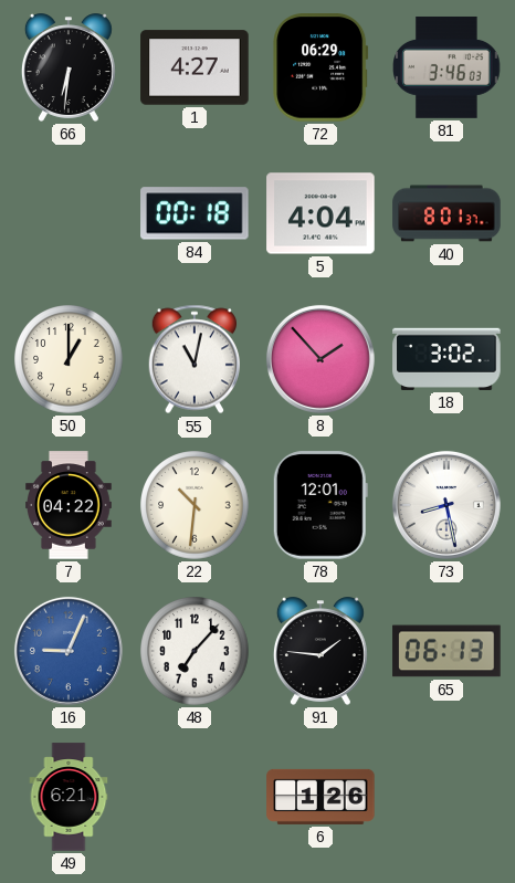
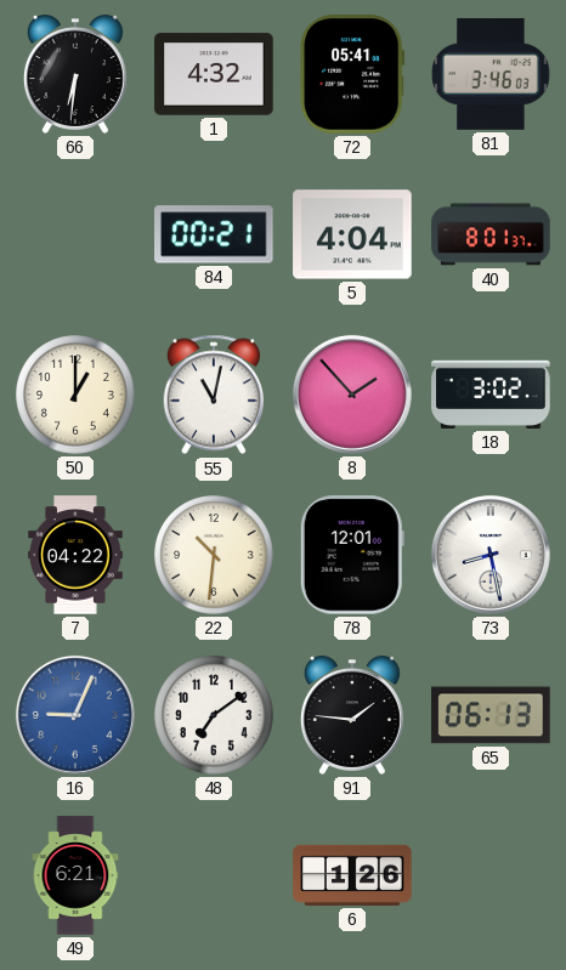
1: 4:27 -> 4:32 (214, 74)
72: 06:29 -> 05:41 (352, 74)
84: 00:18 -> 00:21 (214, 234)
48: 7:07 -> 7:09 (214, 715)
